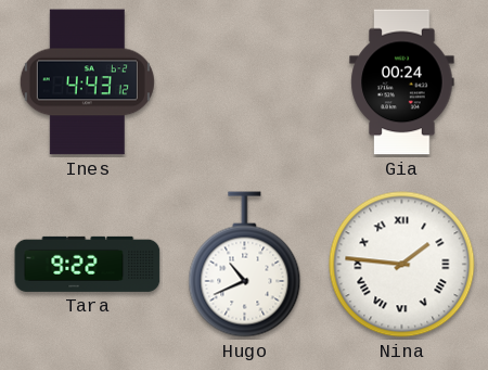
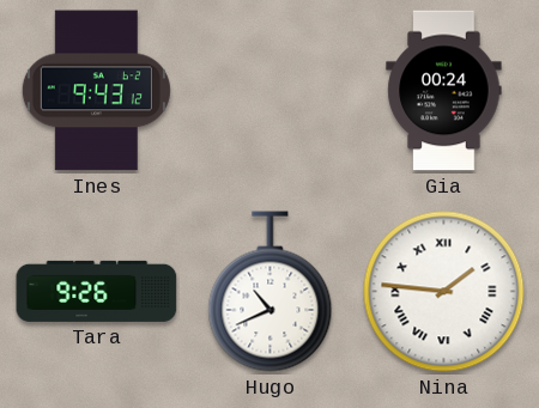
Ines: 4:43 -> 9:43 (96, 91)
Tara: 9:22 -> 9:26 (97, 291)
